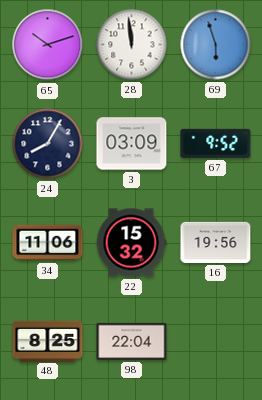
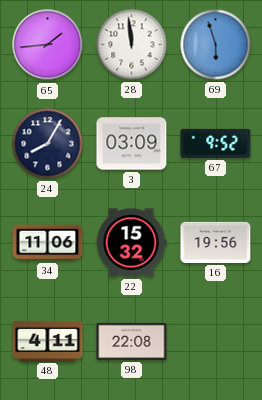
65: 10:12 -> 1:44 (48, 45)
48: 8:25 -> 4:11 (48, 341)
98: 22:04 -> 22:08 (132, 341)
